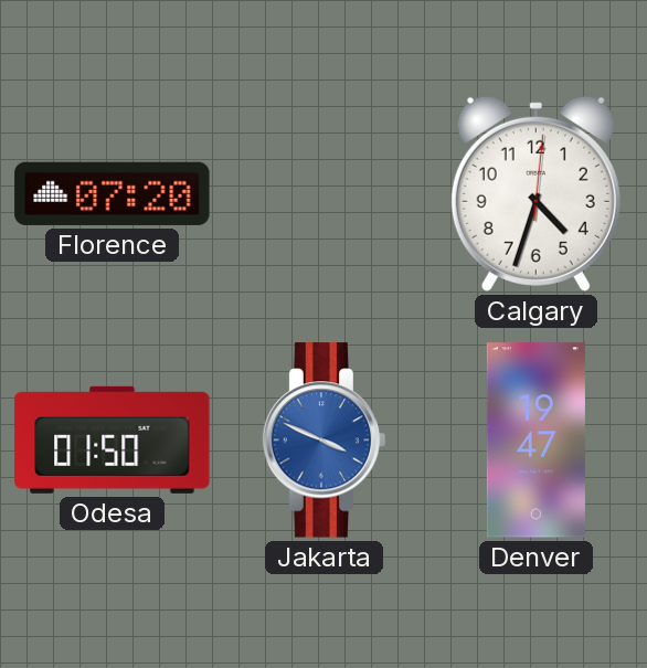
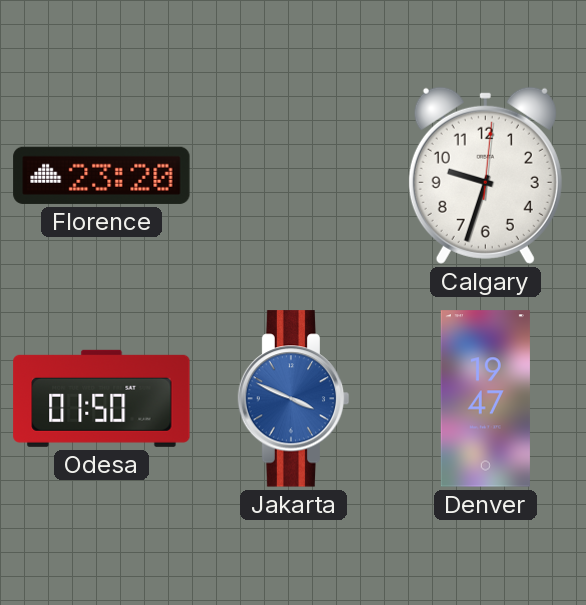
Florence: 07:20 -> 23:20 (102, 175)
Calgary: 4:33 -> 9:33 (485, 175)
